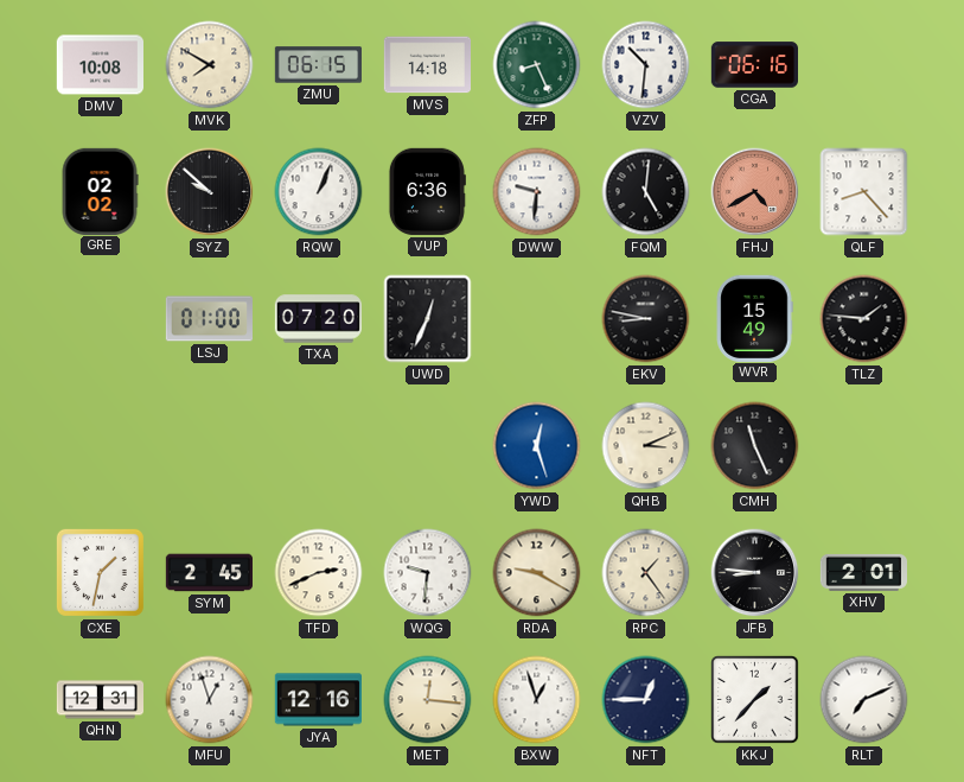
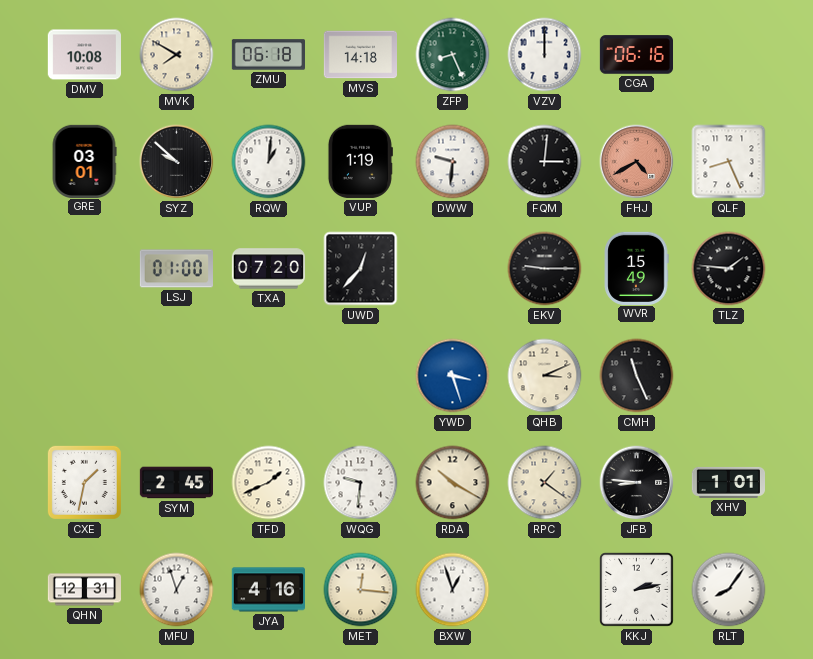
ZMU: 06:15 -> 06:18 (268, 55)
VZV: 10:31 -> 12:00 (545, 55)
GRE: 02:02 -> 03:01 (84, 161)
RQW: 1:04 -> 1:01 (269, 162)
VUP: 6:36 -> 1:19 (360, 161)
FQM: 5:01 -> 3:01 (545, 162)
QLF: 8:23 -> 8:26 (729, 162)
UWD: 12:34 -> 12:37 (361, 269)
EKV: 8:47 -> 9:15 (545, 269)
YWD: 12:27 -> 3:27 (453, 376)
TFD: 2:41 -> 1:41 (269, 483)
RDA: 9:20 -> 10:20 (453, 483)
RPC: 1:24 -> 1:21 (545, 483)
XHV: 2:01 -> 1:01 (728, 482)
JYA: 12:16 -> 4:16 (268, 590)
NFT: 12:45 -> none (646, 700)
KKJ: 1:37 -> 2:13 (637, 590)
RLT: 7:11 -> 8:06 (729, 590)
